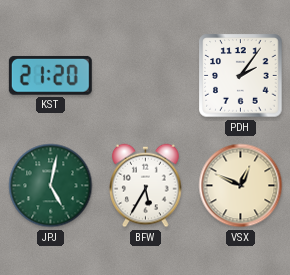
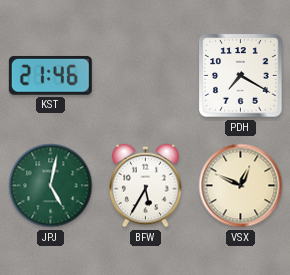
KST: 21:20 -> 21:46 (50, 75)
PDH: 2:06 -> 7:20 (241, 76)
